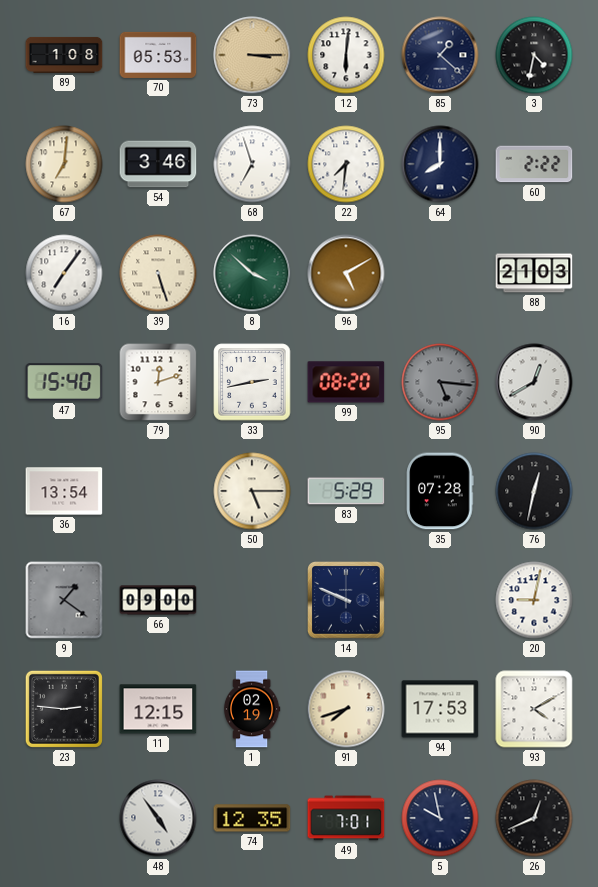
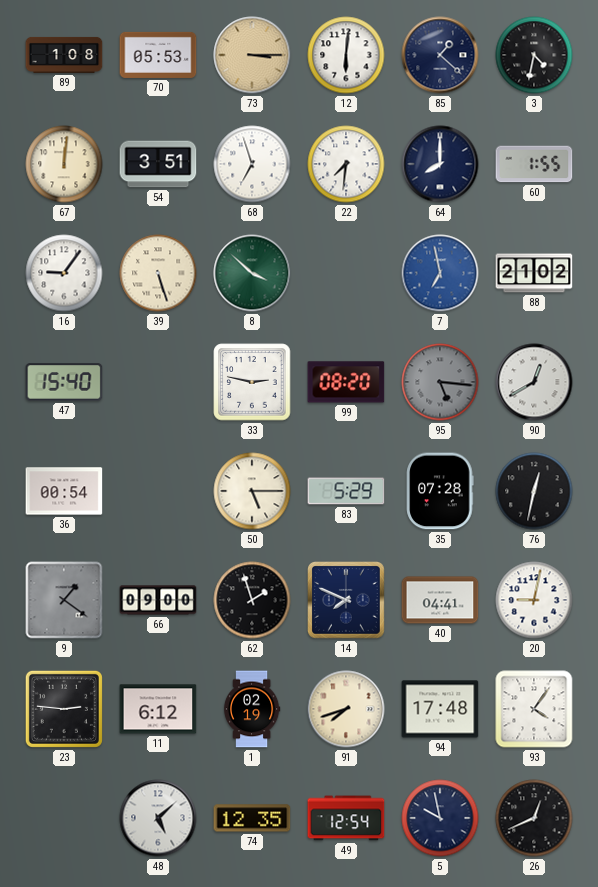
67: 7:01 -> 12:01 (64, 164)
54: 3:46 -> 3:51 (158, 164)
60: 2:22 -> 1:55 (534, 164)
16: 7:06 -> 9:06 (64, 273)
96: 5:10 -> none (346, 273)
7: none -> 6:58 (440, 273)
88: 21:03 -> 21:02 (534, 273)
79: 12:12 -> none (158, 382)
33: 2:43 -> 2:47 (252, 382)
36: 13:54 -> 00:54 (64, 491)
62: none -> 1:57 (252, 600)
14: 9:49 -> 7:49 (347, 601)
40: none -> 04:41 (440, 600)
11: 12:15 -> 6:12 (158, 709)
94: 17:53 -> 17:48 (440, 709)
93: 4:10 -> 4:06 (534, 709)
48: 4:54 -> 5:08 (158, 818)
49: 7:01 -> 12:54 (346, 818)
